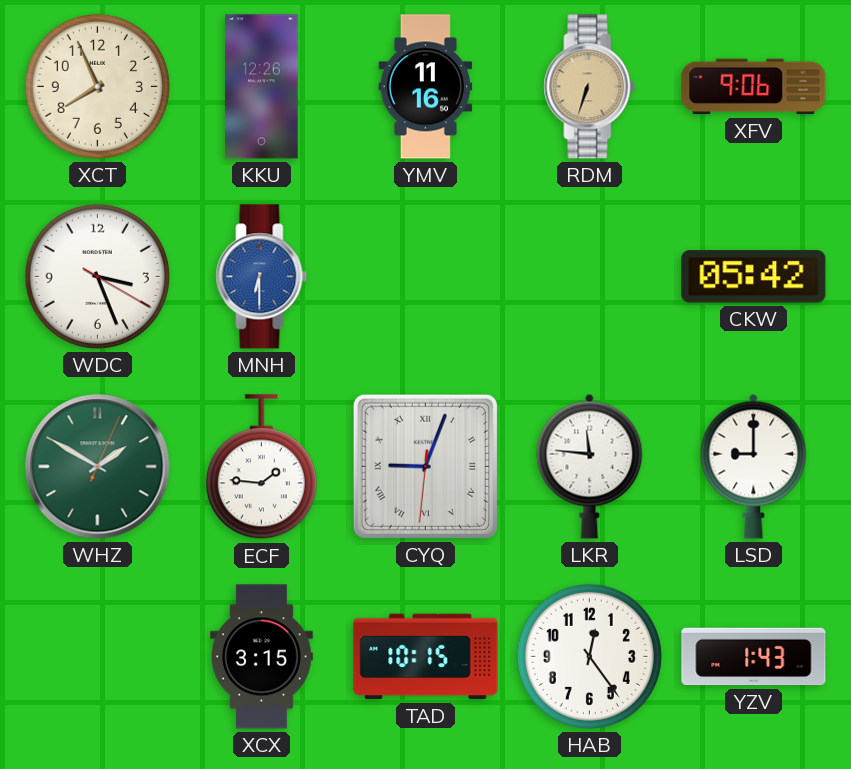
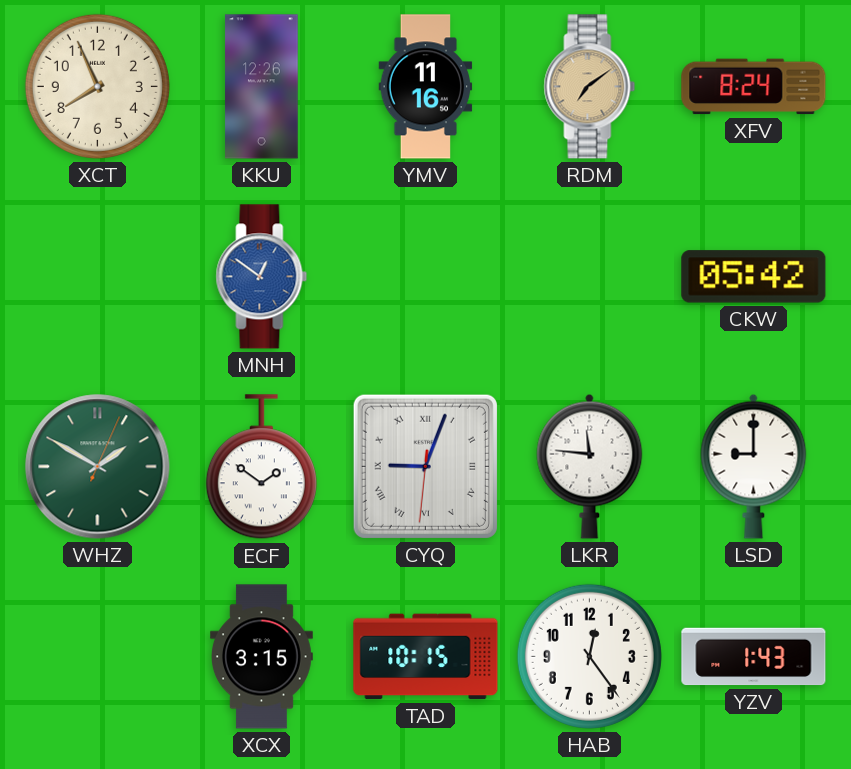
RDM: 6:33 -> 7:09 (590, 87)
XFV: 9:06 -> 8:24 (754, 87)
WDC: 3:26 -> none (97, 276)
MNH: 6:30 -> 12:51 (262, 277)
ECF: 1:46 -> 1:51 (261, 467)
